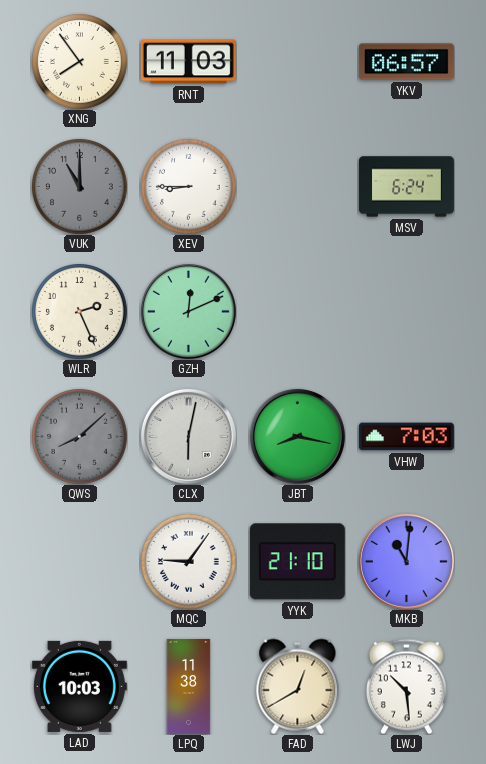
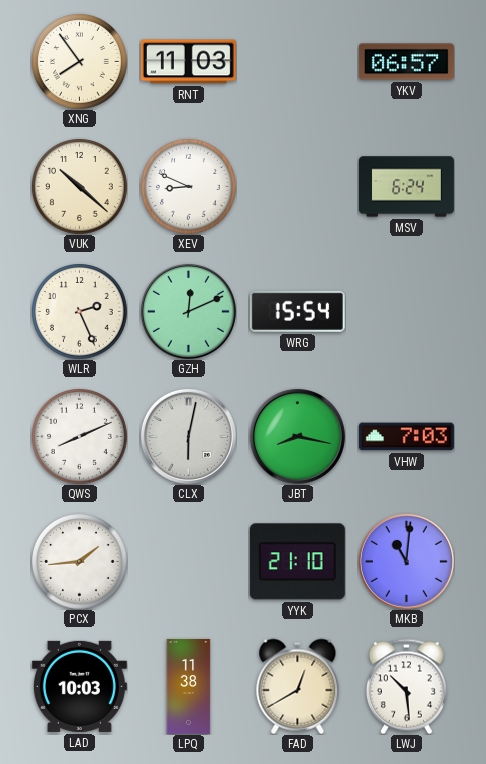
VUK: 11:00 -> 10:22 (80, 187)
VUK dial: grey -> cream (80, 187)
XEV: 8:45 -> 8:49 (189, 187)
WRG: none -> 15:54 (297, 311)
QWS: 8:08 -> 8:11 (80, 437)
QWS dial: grey -> white (80, 437)
PCX: none -> 1:44 (80, 562)
MQC: 9:06 -> none (189, 562)
